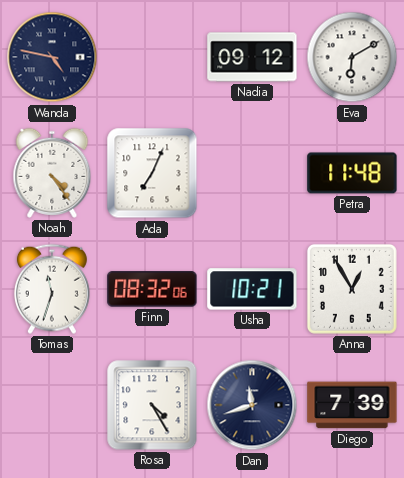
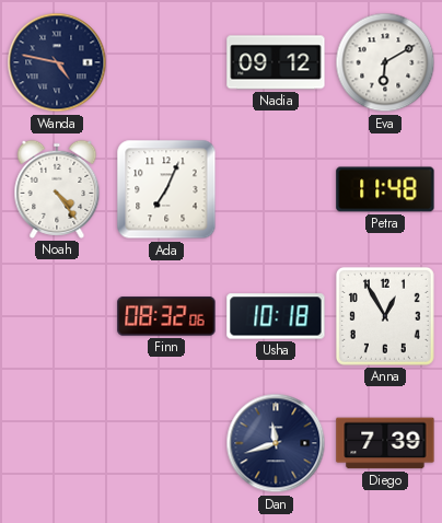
Tomas: 11:33 -> none (52, 289)
Usha: 10:21 -> 10:18 (276, 316)
Rosa: 4:25 -> none (152, 405)
